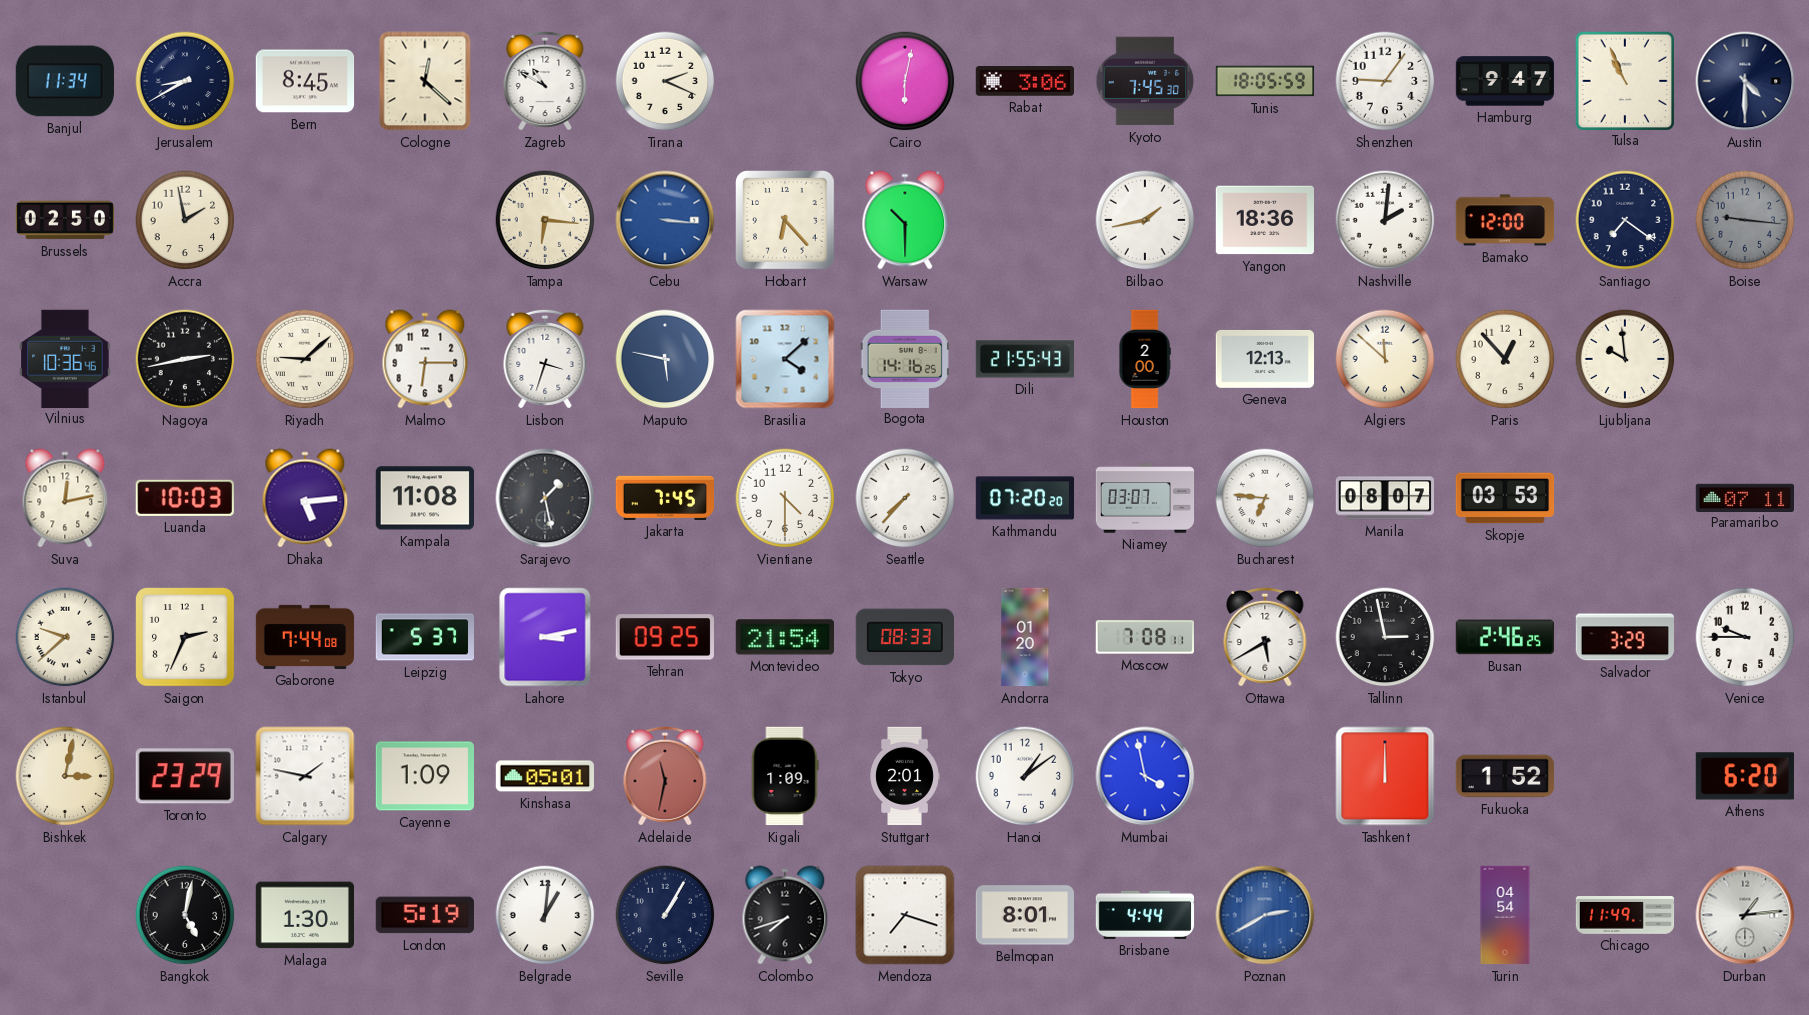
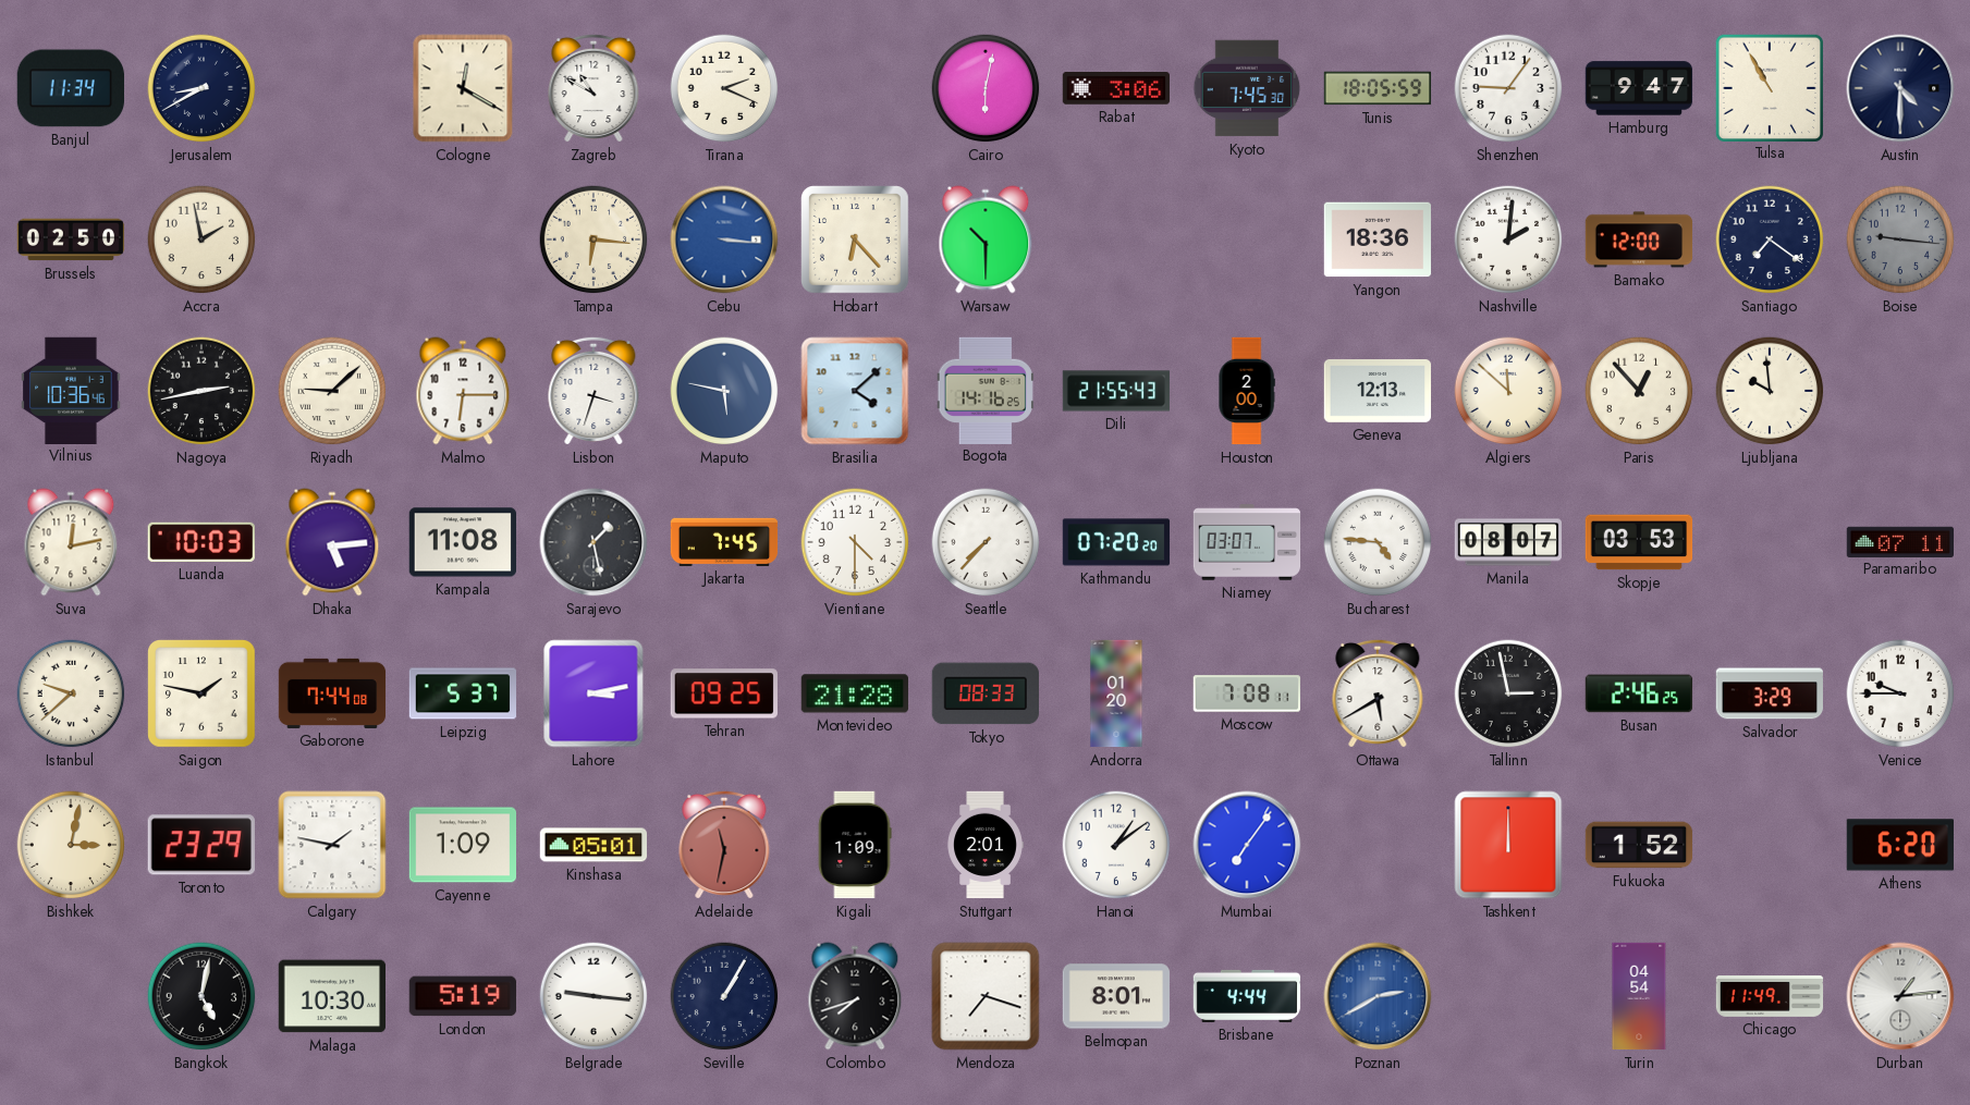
Bern: 8:45 -> none (305, 81)
Cologne: 12:22 -> 12:20 (463, 88)
Tulsa: 10:56 -> 10:55 (1769, 87)
Bilbao: 1:43 -> none (1145, 220)
Bucharest: 6:46 -> 4:46 (1378, 542)
Saigon: 2:34 -> 1:47 (203, 695)
Montevideo: 21:54 -> 21:28 (855, 693)
Mumbai: 3:58 -> 7:06 (1247, 845)
Malaga: 1:30 -> 10:30 (331, 996)
Belgrade: 1:01 -> 9:16 (594, 996)
